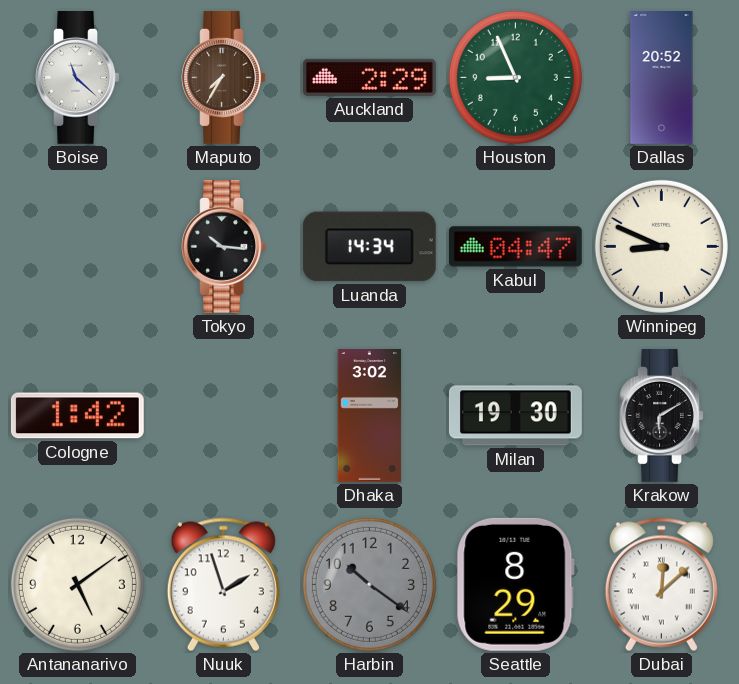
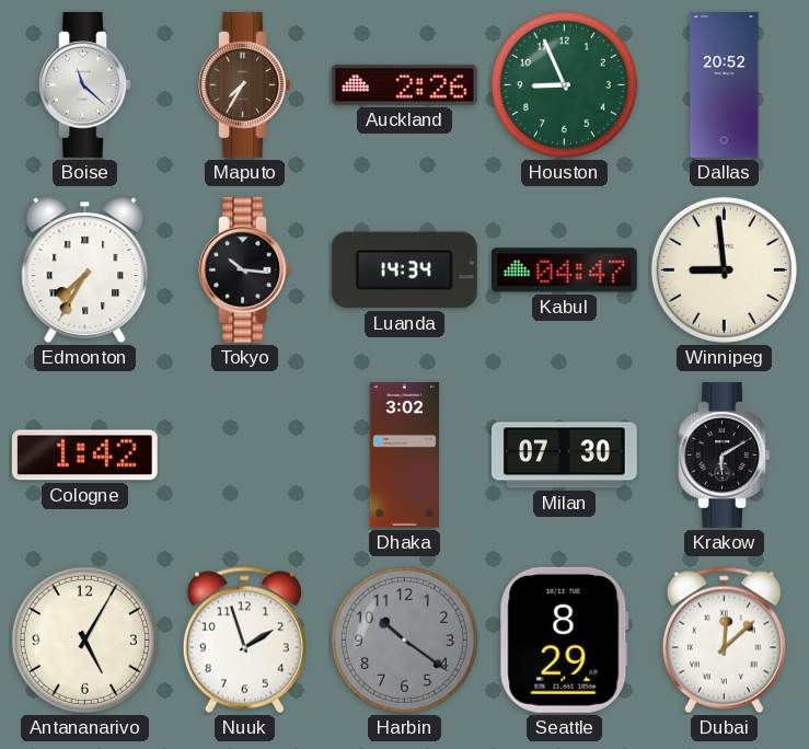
Auckland: 2:29 -> 2:26 (404, 84)
Edmonton: none -> 7:35 (85, 270)
Winnipeg: 8:49 -> 8:59 (724, 269)
Milan: 19:30 -> 07:30 (564, 456)
Antananarivo: 5:09 -> 5:05 (84, 639)
